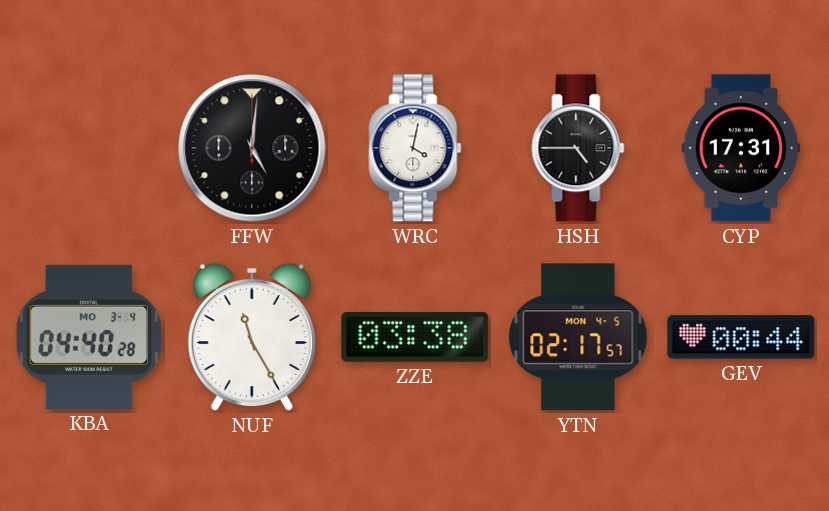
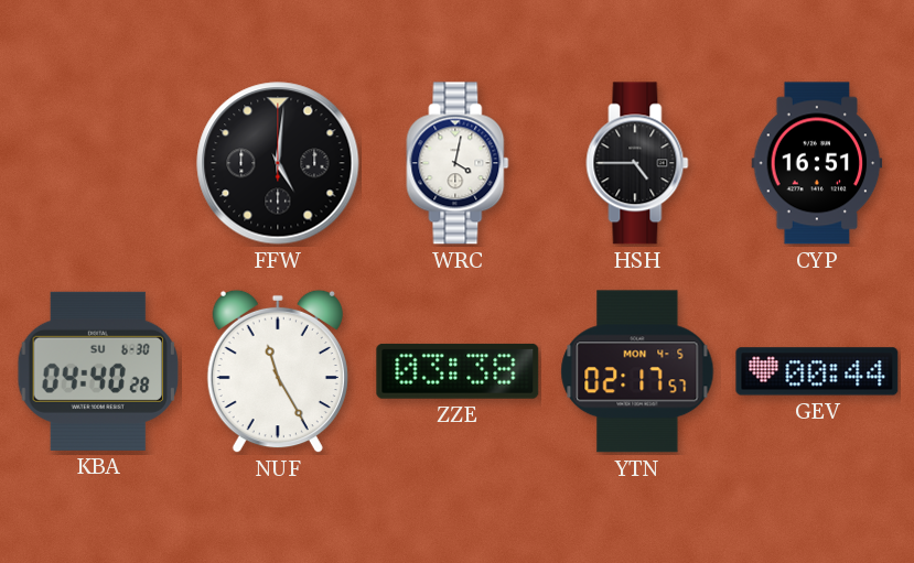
CYP: 17:31 -> 16:51 (817, 163)
KBA date: MO 3-4 -> SU 6-30 (98, 371)
